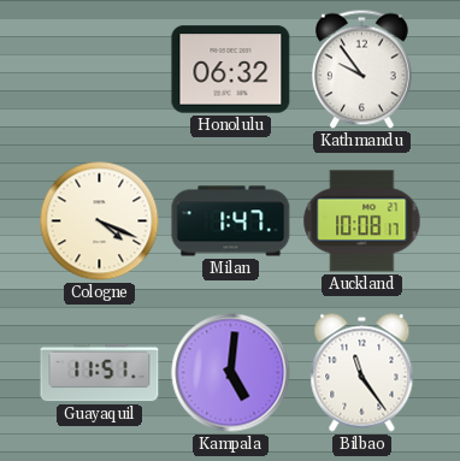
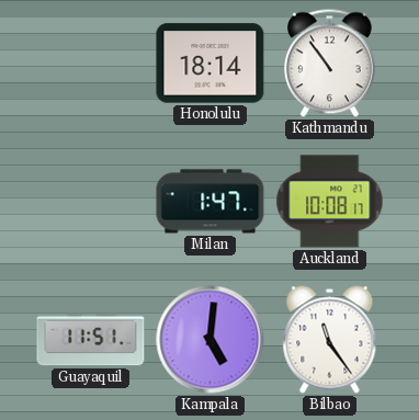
Honolulu: 06:32 -> 18:14 (211, 64)
Kathmandu: 9:54 -> 10:54 (330, 64)
Cologne: 4:19 -> none (100, 221)
